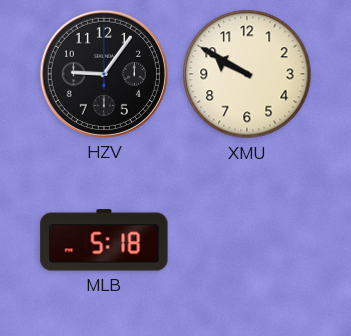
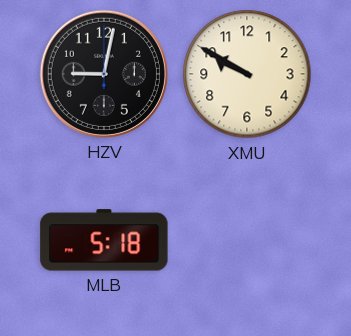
HZV: 9:06 -> 9:02 (104, 74)
